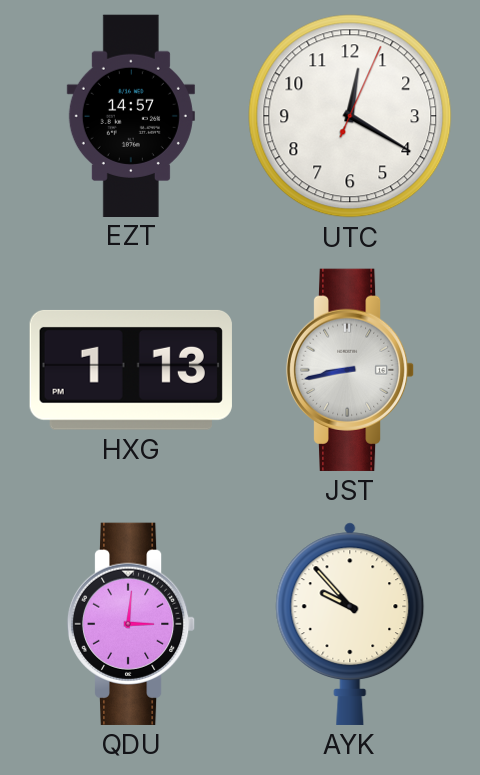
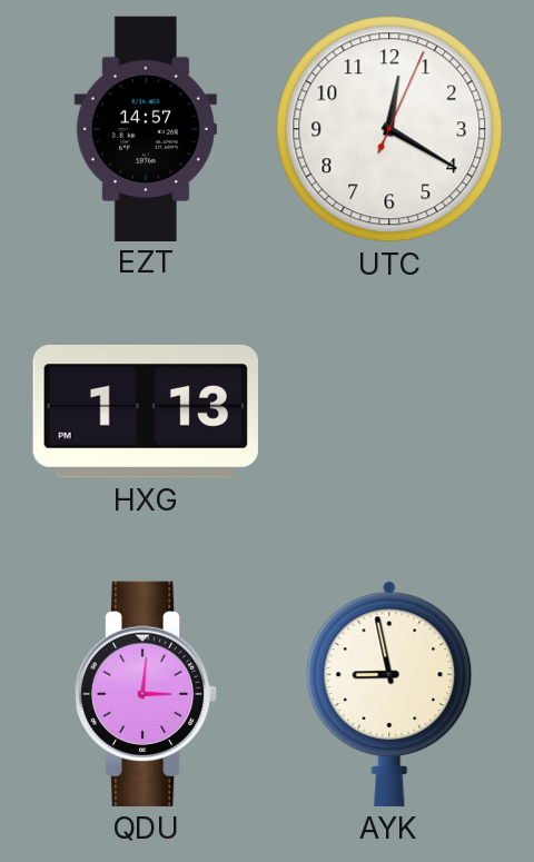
JST: 8:43 -> none (350, 370)
AYK: 9:53 -> 8:58 (389, 694)
